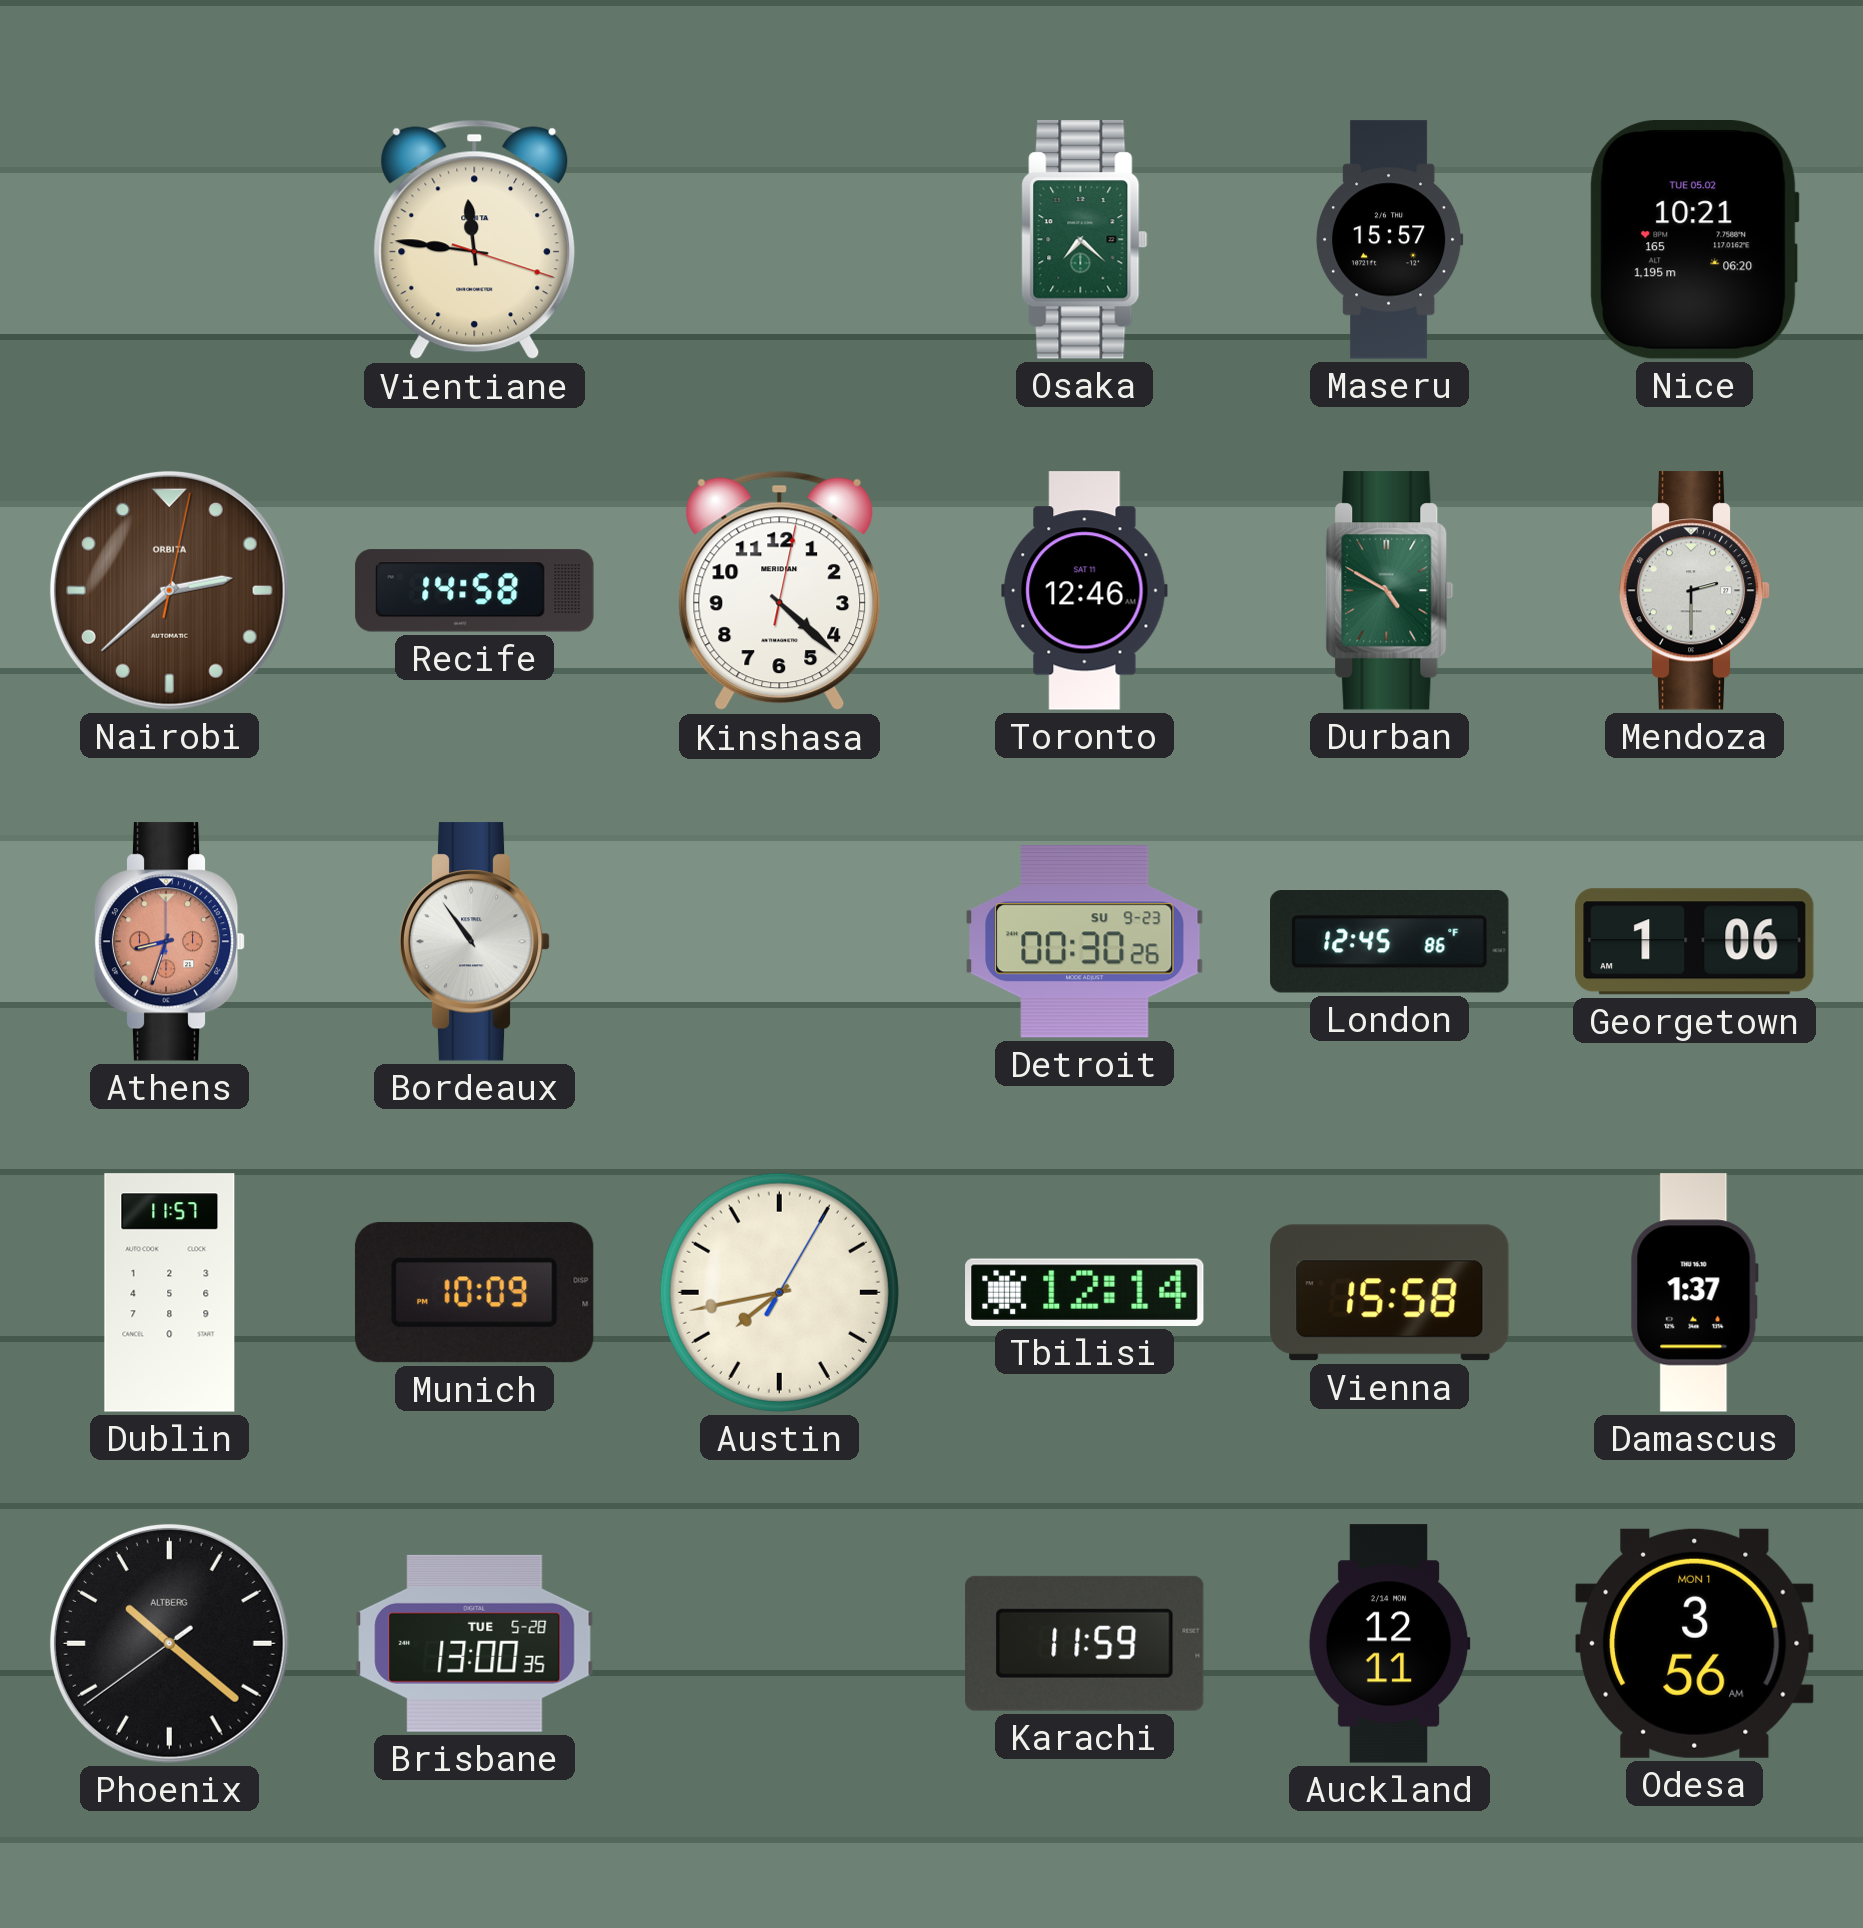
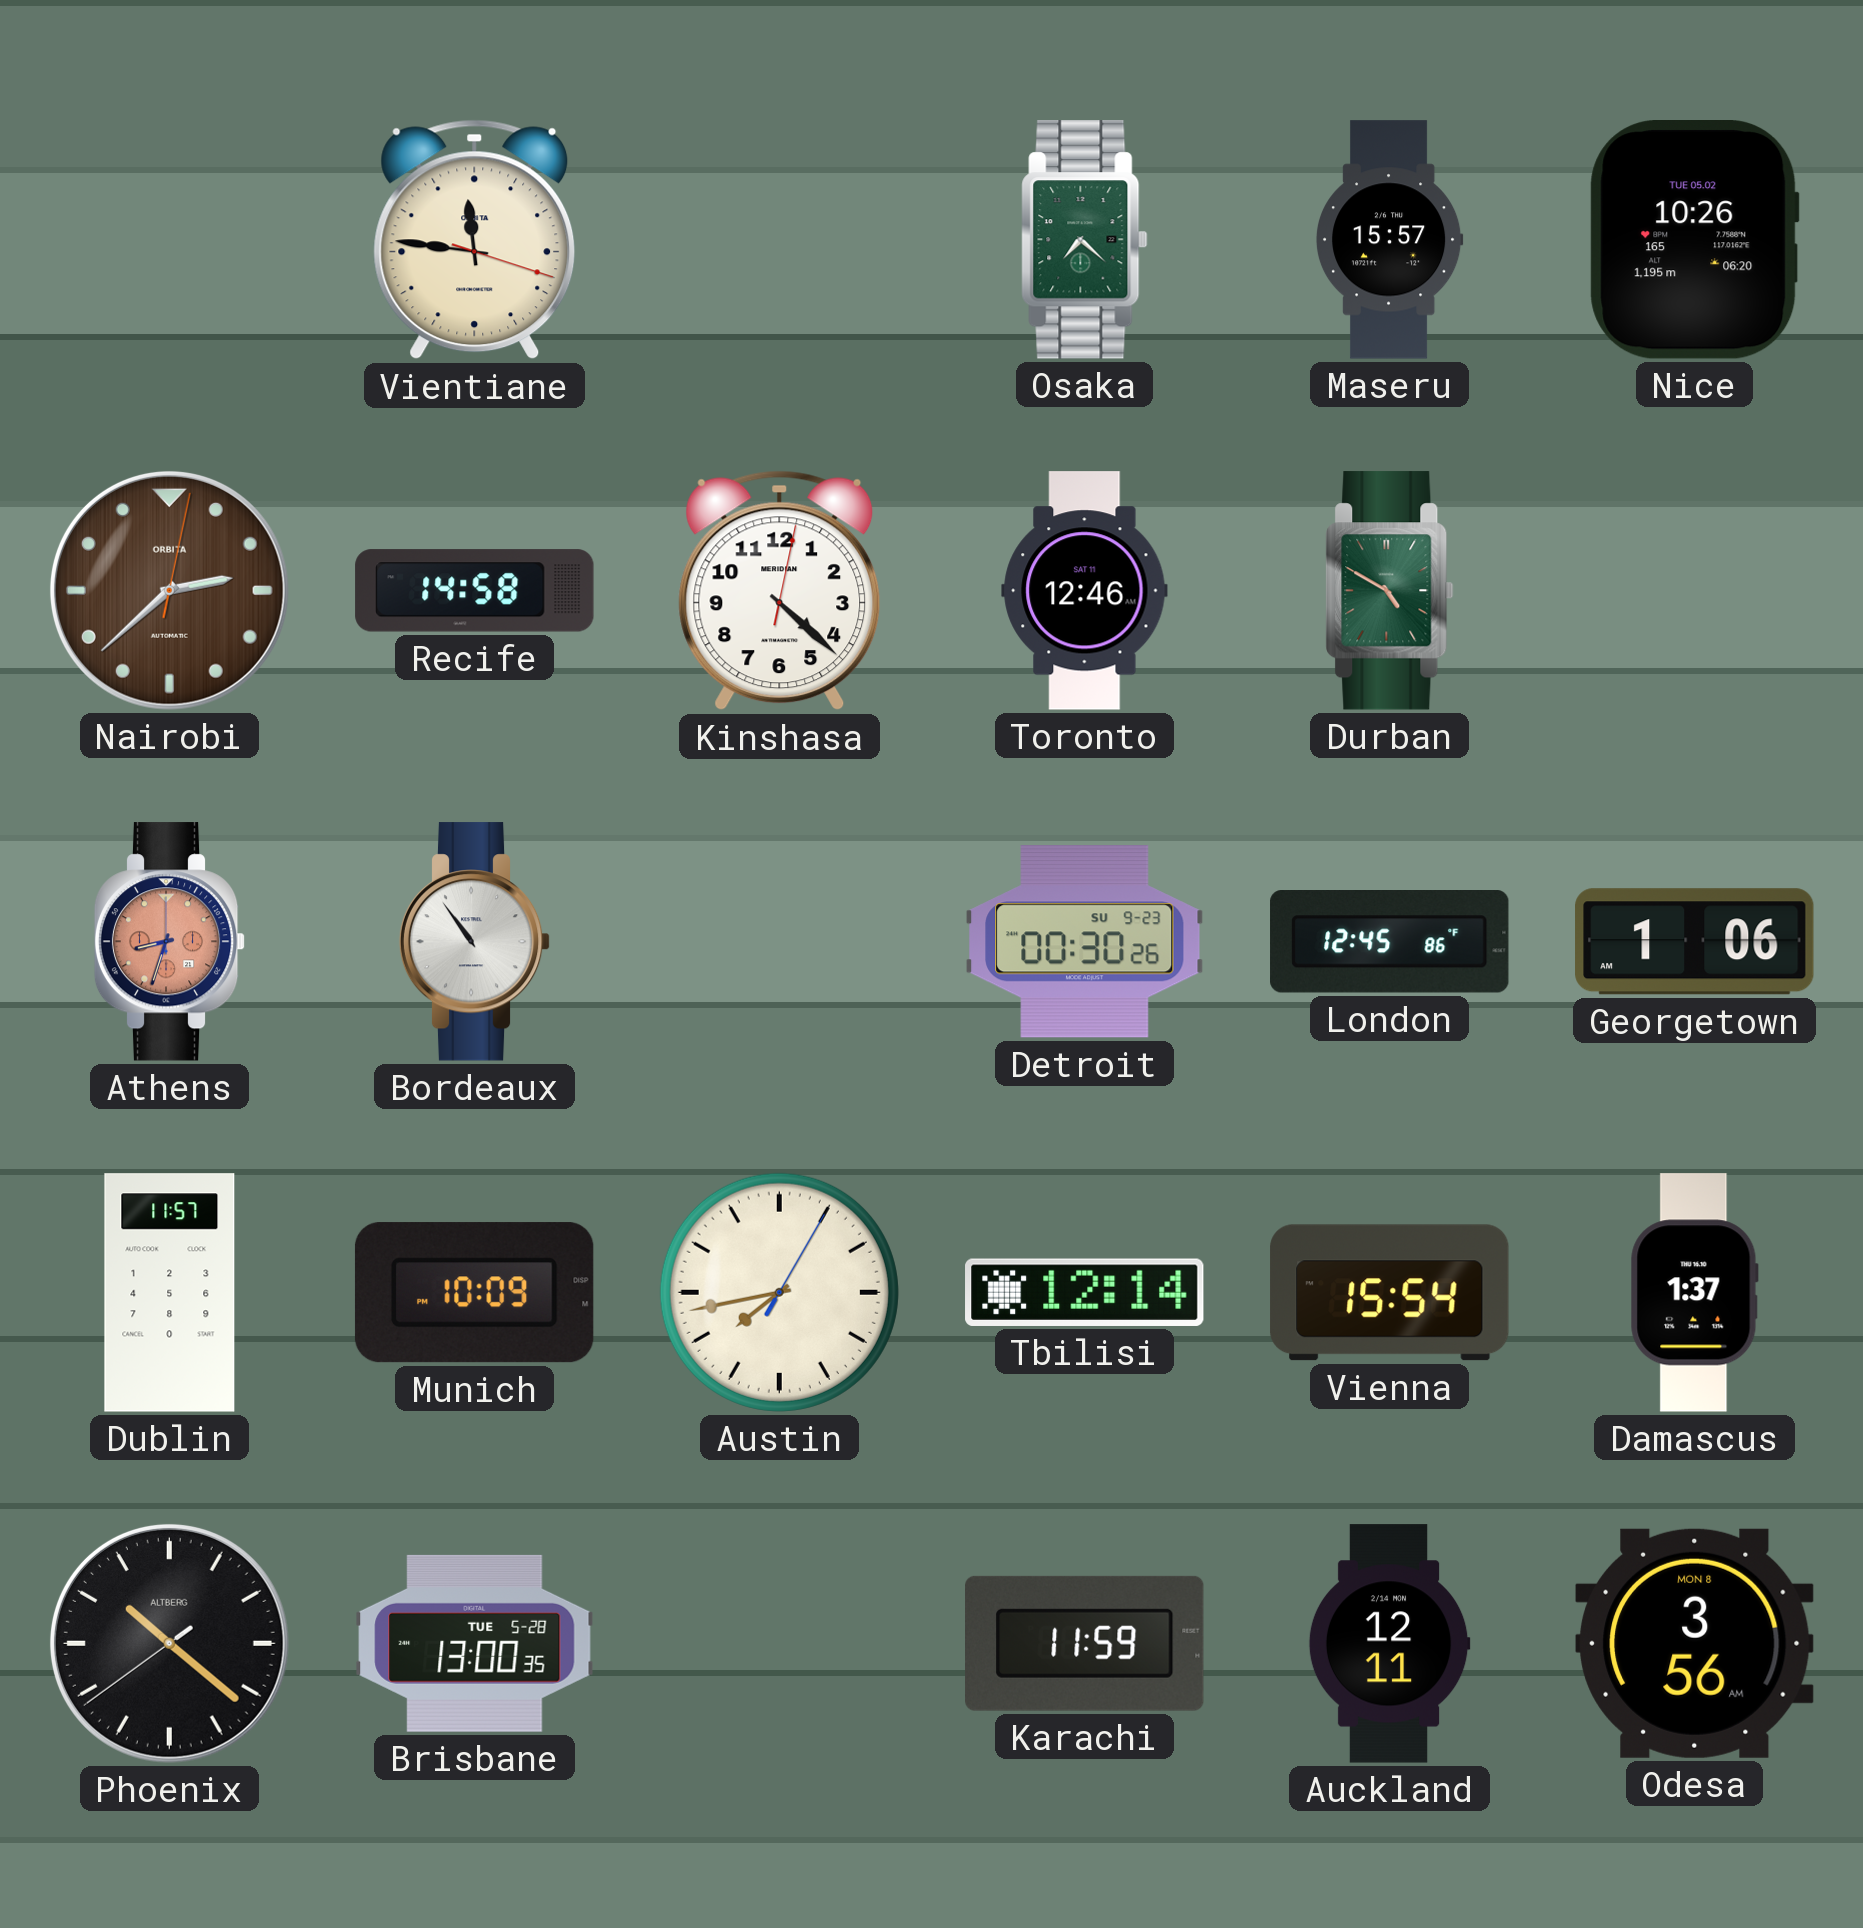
Nice: 10:21 -> 10:26 (1694, 240)
Mendoza: 2:30 -> none (1695, 591)
Vienna: 15:58 -> 15:54 (1390, 1293)
Odesa date: MON 1 -> MON 8 (1695, 1643)
